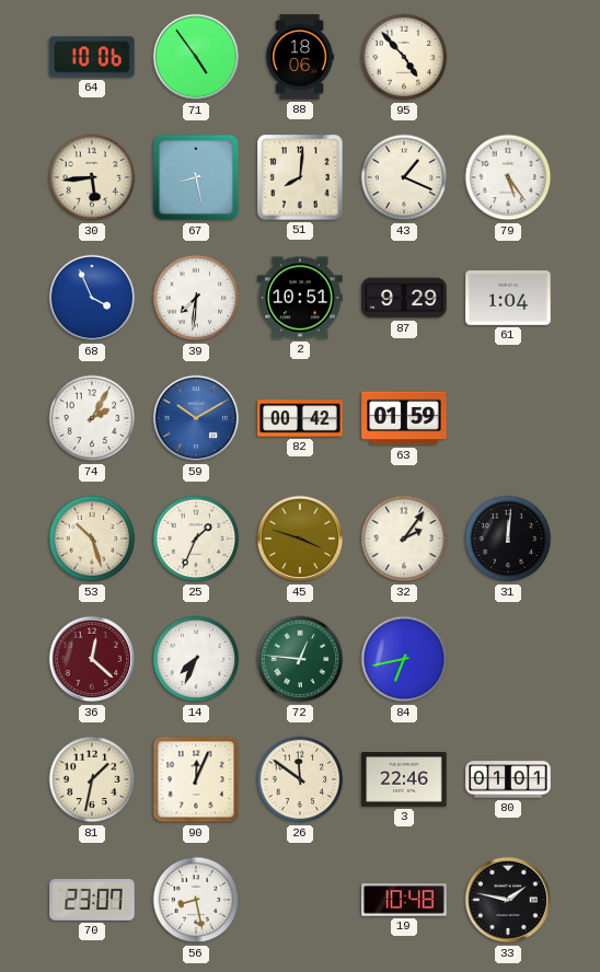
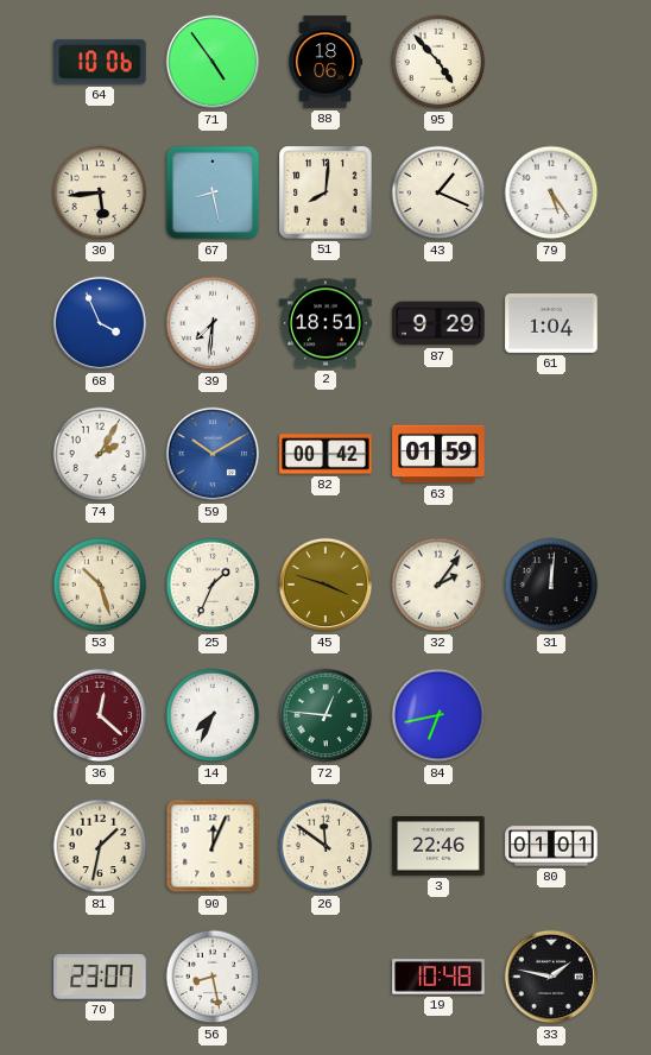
2: 10:51 -> 18:51 (325, 323)
